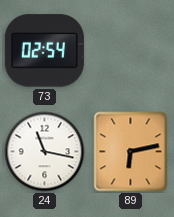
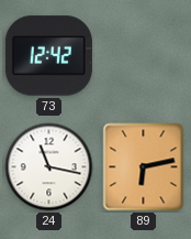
73: 02:54 -> 12:42 (48, 56)
